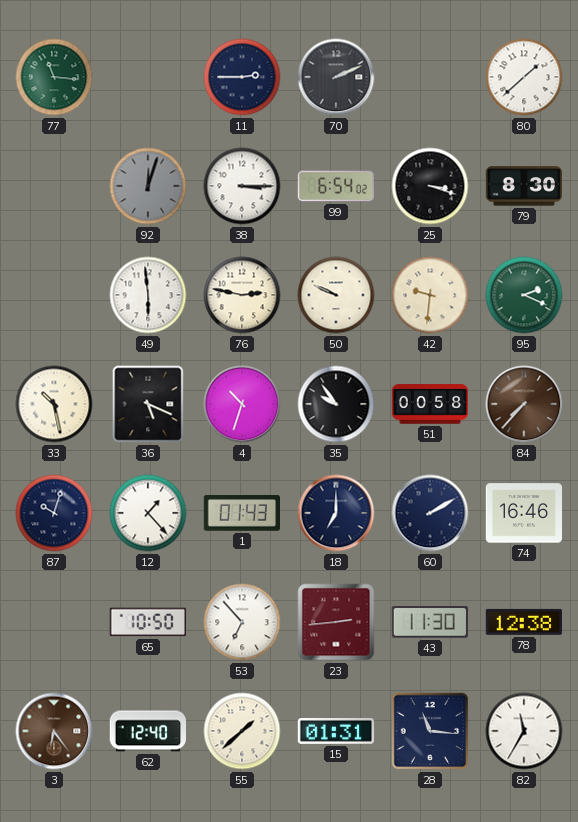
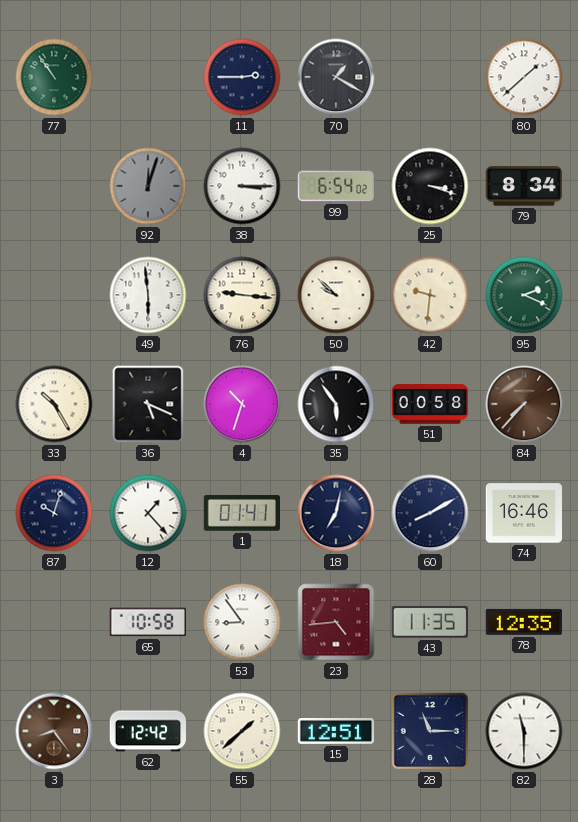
77: 11:16 -> 10:54 (54, 77)
70: 2:11 -> 1:20 (336, 77)
79: 8:30 -> 8:34 (524, 186)
76: 2:47 -> 9:16 (242, 295)
50: 9:49 -> 9:52 (336, 295)
33: 10:28 -> 10:25 (54, 404)
35: 9:54 -> 5:54 (336, 404)
1: 01:43 -> 01:41 (241, 513)
18: 7:00 -> 7:02 (336, 513)
60: 2:10 -> 8:10 (430, 513)
65: 10:50 -> 10:58 (147, 622)
53: 6:53 -> 8:54 (242, 622)
23: 2:44 -> 4:44 (336, 622)
43: 11:30 -> 11:35 (429, 623)
78: 12:38 -> 12:35 (523, 622)
3: 6:24 -> 8:24 (54, 731)
62: 12:40 -> 12:42 (147, 731)
15: 01:31 -> 12:51 (336, 732)
28: 11:16 -> 11:15 (430, 731)
82: 11:35 -> 11:30 (524, 731)
